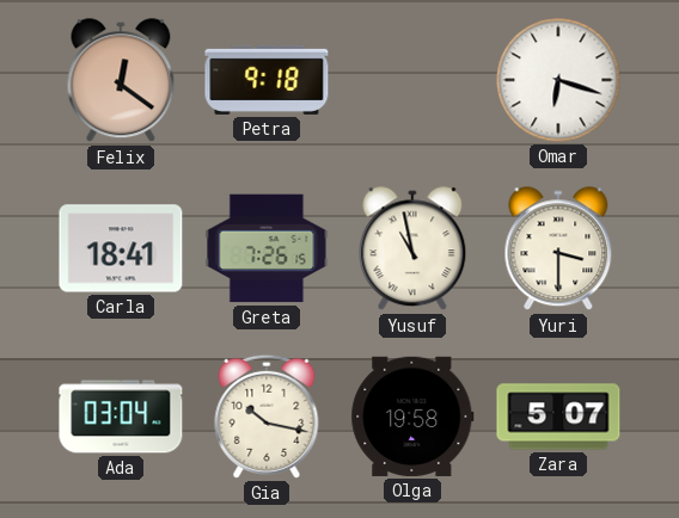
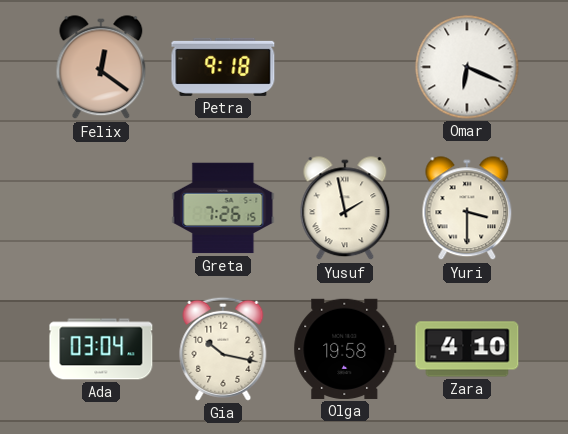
Omar: 6:18 -> 6:19 (467, 67)
Carla: 18:41 -> none (121, 248)
Yusuf: 10:58 -> 1:58 (345, 209)
Zara: 5:07 -> 4:10 (467, 349)
